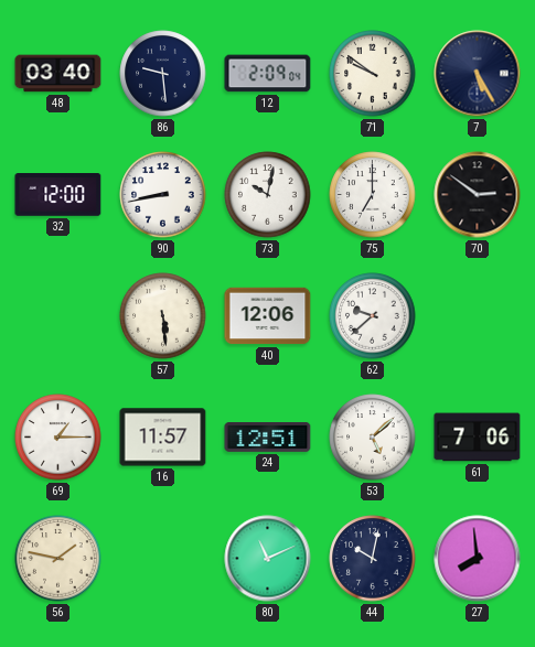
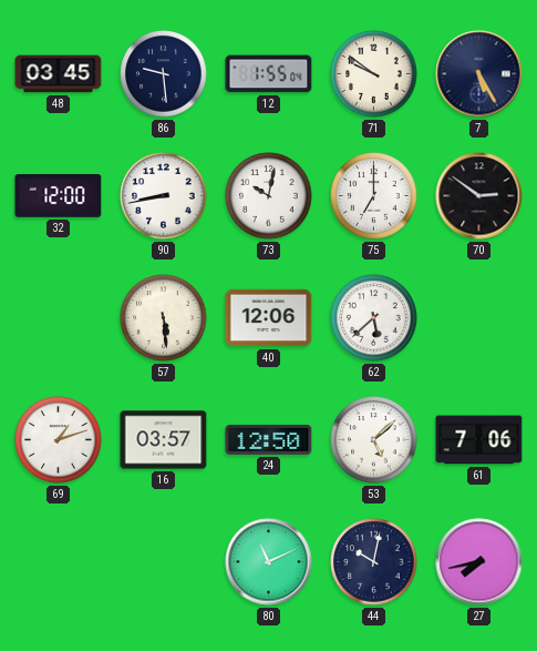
48: 03:40 -> 03:45 (59, 74)
12: 2:09 -> 1:55 (269, 74)
62: 9:38 -> 5:38 (374, 318)
69: 1:15 -> 1:12 (59, 440)
16: 11:57 -> 03:57 (164, 440)
24: 12:51 -> 12:50 (269, 440)
56: 1:47 -> none (58, 559)
27: 7:59 -> 7:43 (479, 562)
